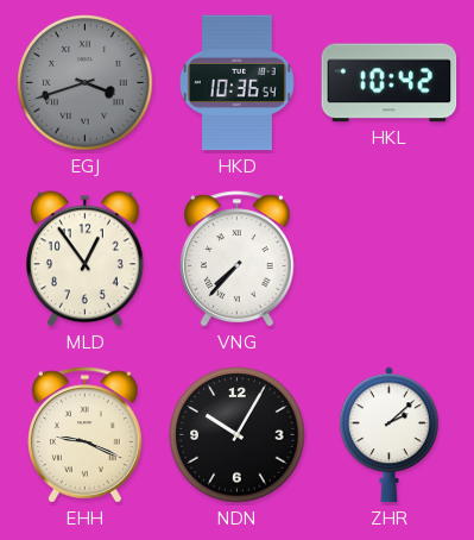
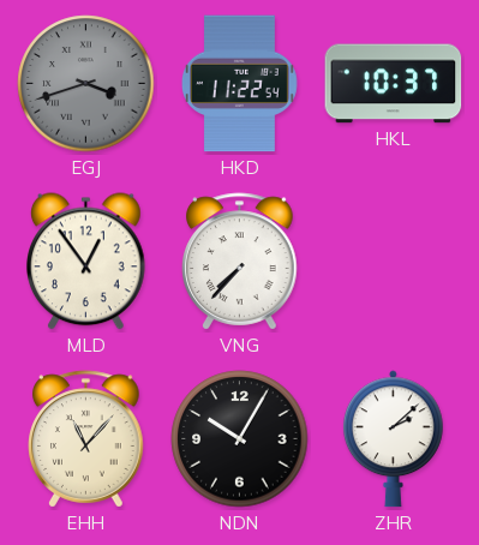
HKD: 10:36 -> 11:22 (239, 84)
HKL: 10:42 -> 10:37 (394, 84)
EHH: 9:19 -> 11:07 (86, 439)
